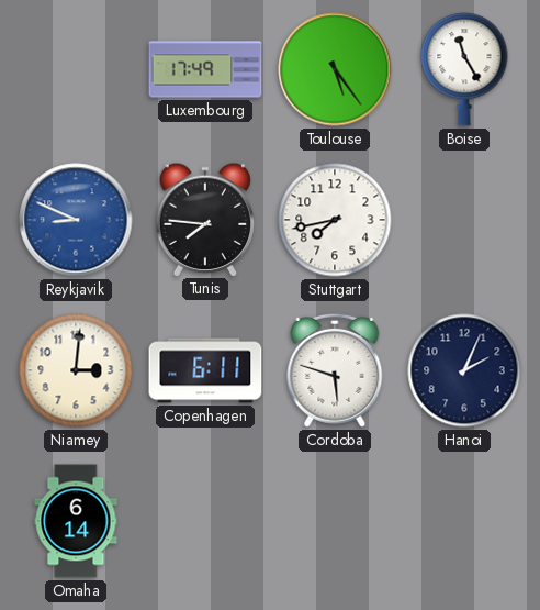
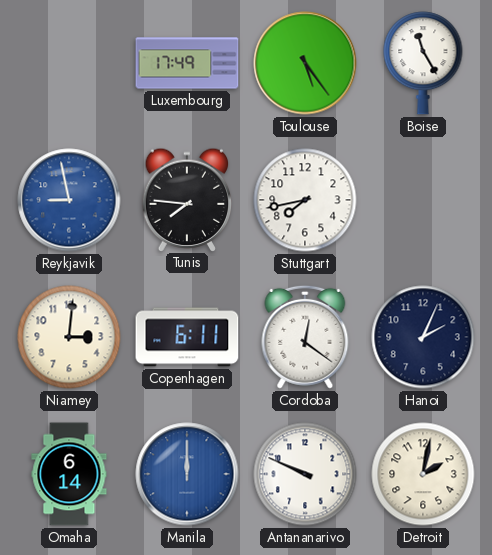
Reykjavik: 8:49 -> 8:58 (69, 200)
Cordoba: 5:48 -> 12:21 (305, 337)
Manila: none -> 12:00 (187, 474)
Antananarivo: none -> 9:49 (305, 474)
Detroit: none -> 2:02 (423, 474)
